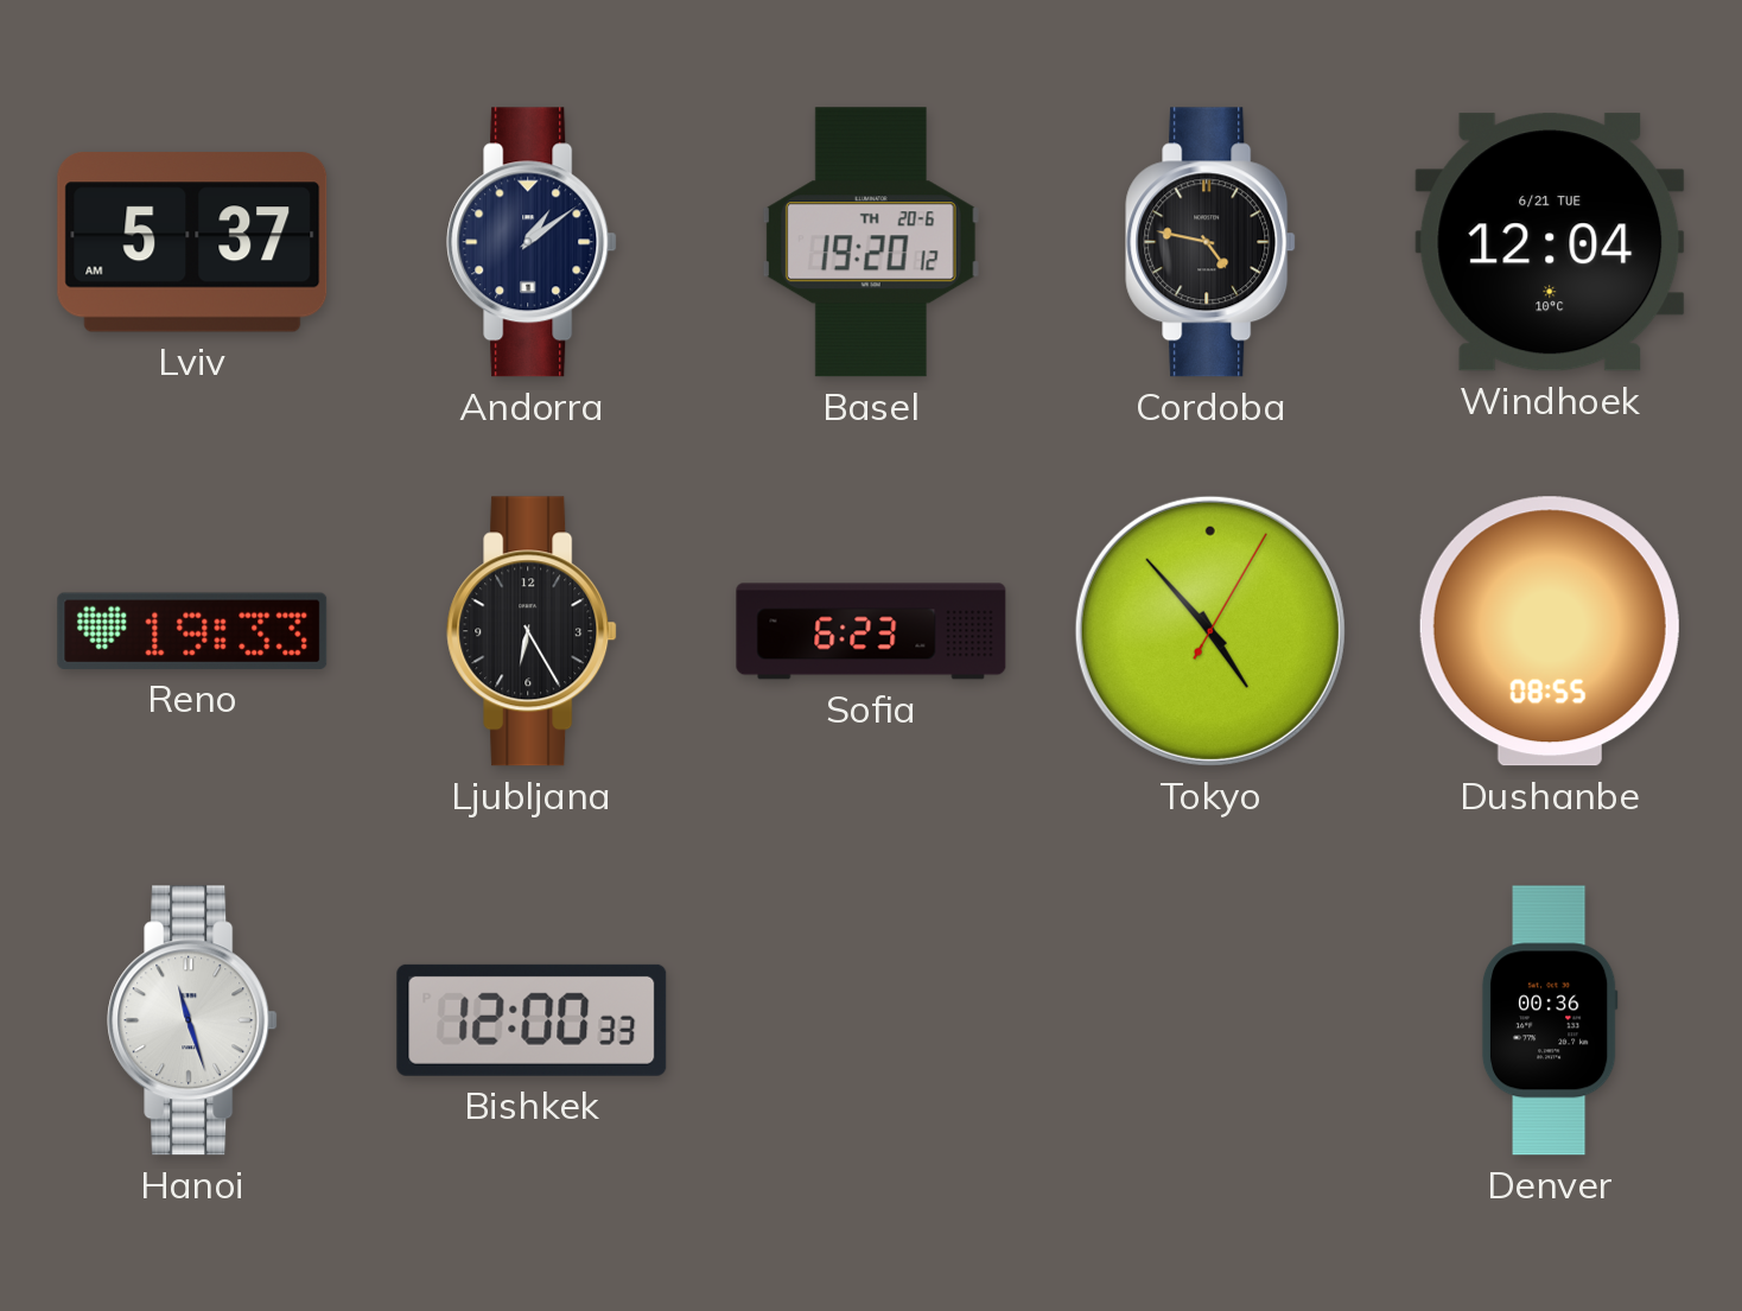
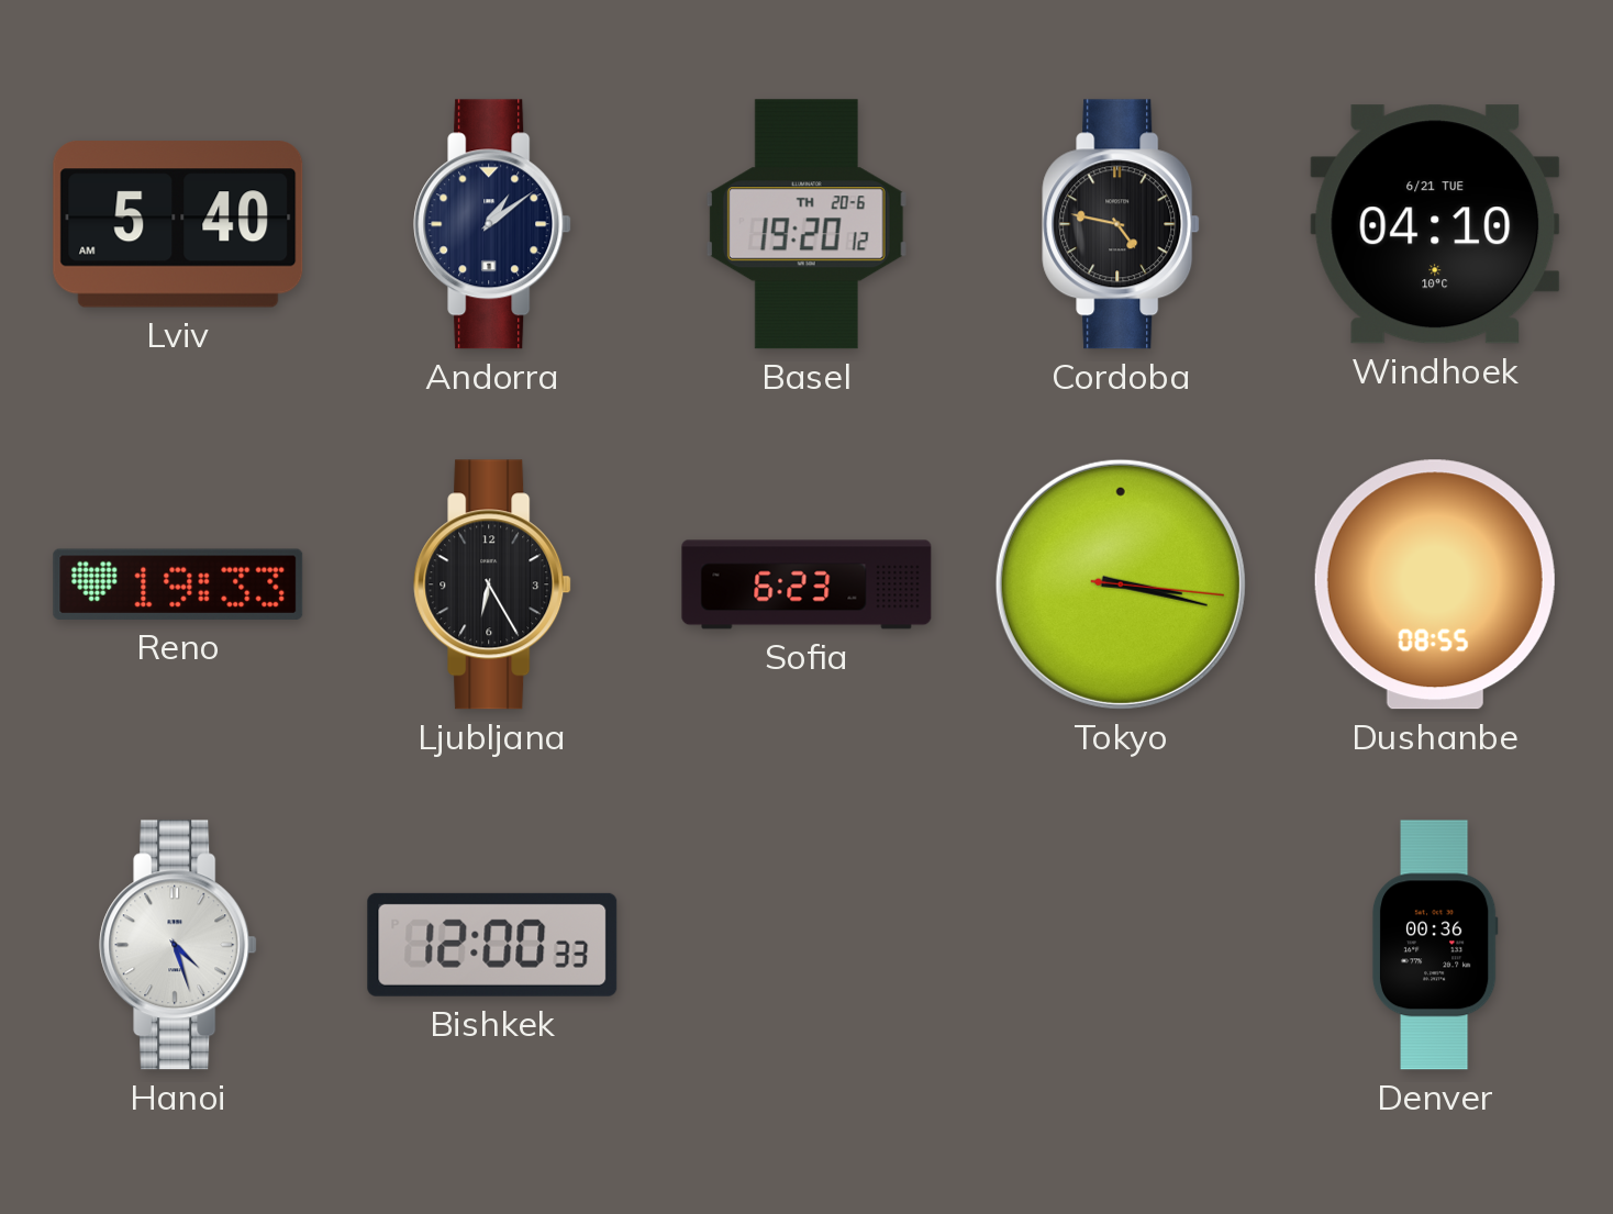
Lviv: 5:37 -> 5:40 (178, 224)
Windhoek: 12:04 -> 04:10 (1435, 224)
Tokyo: 4:53 -> 3:17 (1121, 584)
Hanoi: 11:27 -> 4:27 (178, 945)
